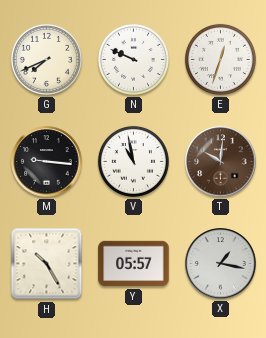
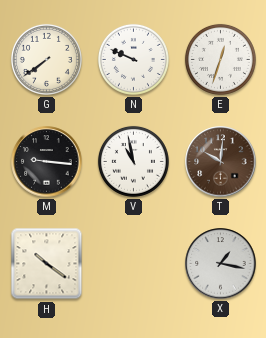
G: 7:41 -> 7:39 (46, 59)
H: 10:25 -> 10:21 (47, 264)
Y: 05:57 -> none (134, 264)
